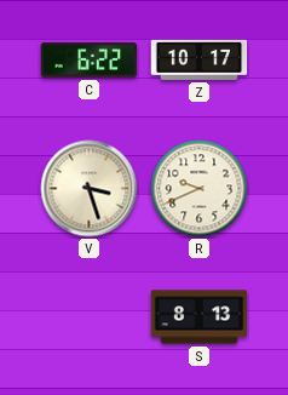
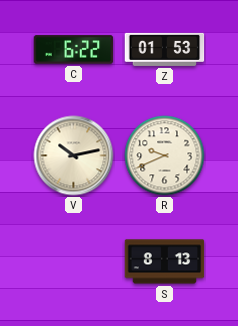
Z: 10:17 -> 01:53 (165, 49)
V: 3:27 -> 10:13 (74, 156)
